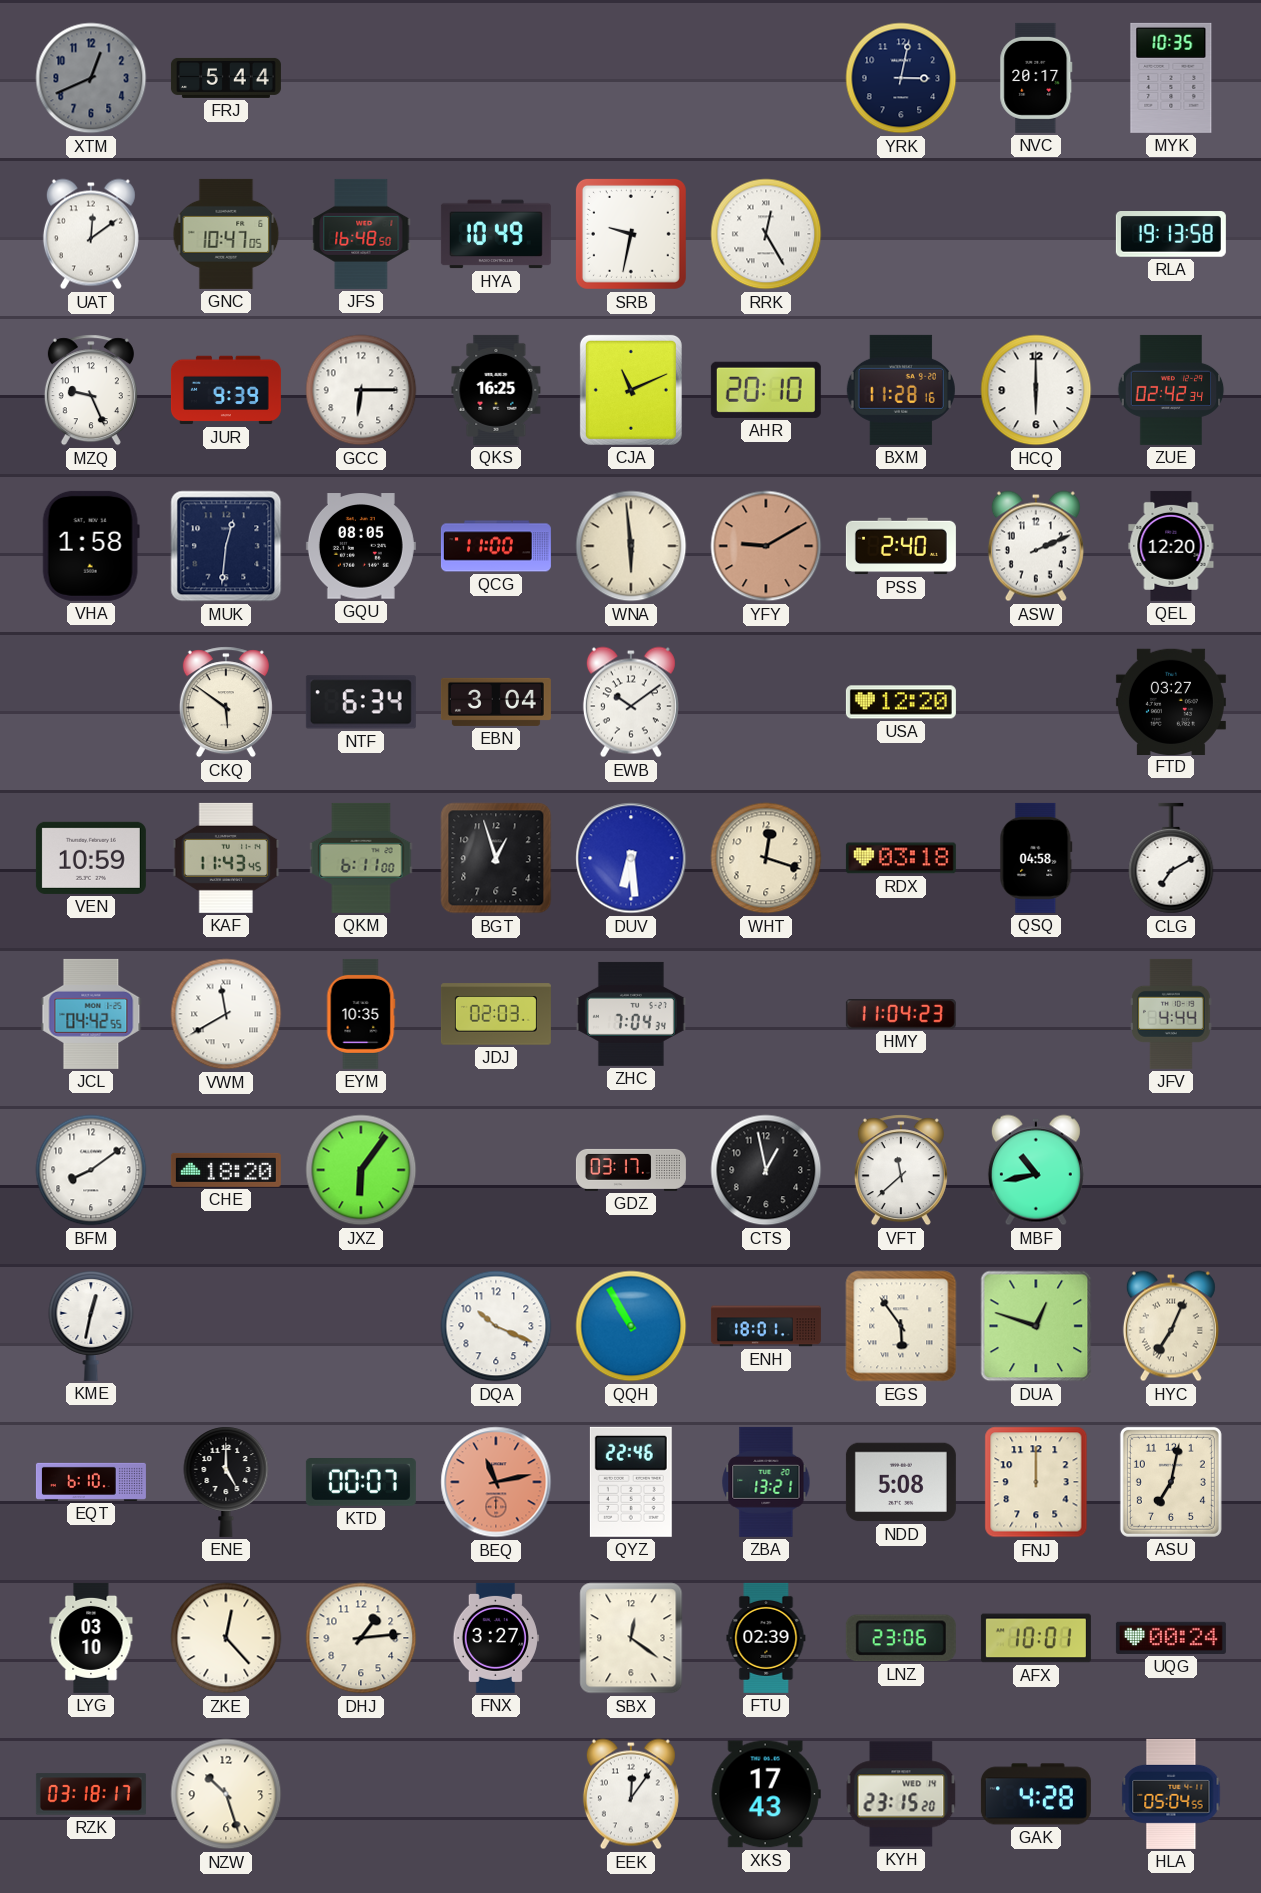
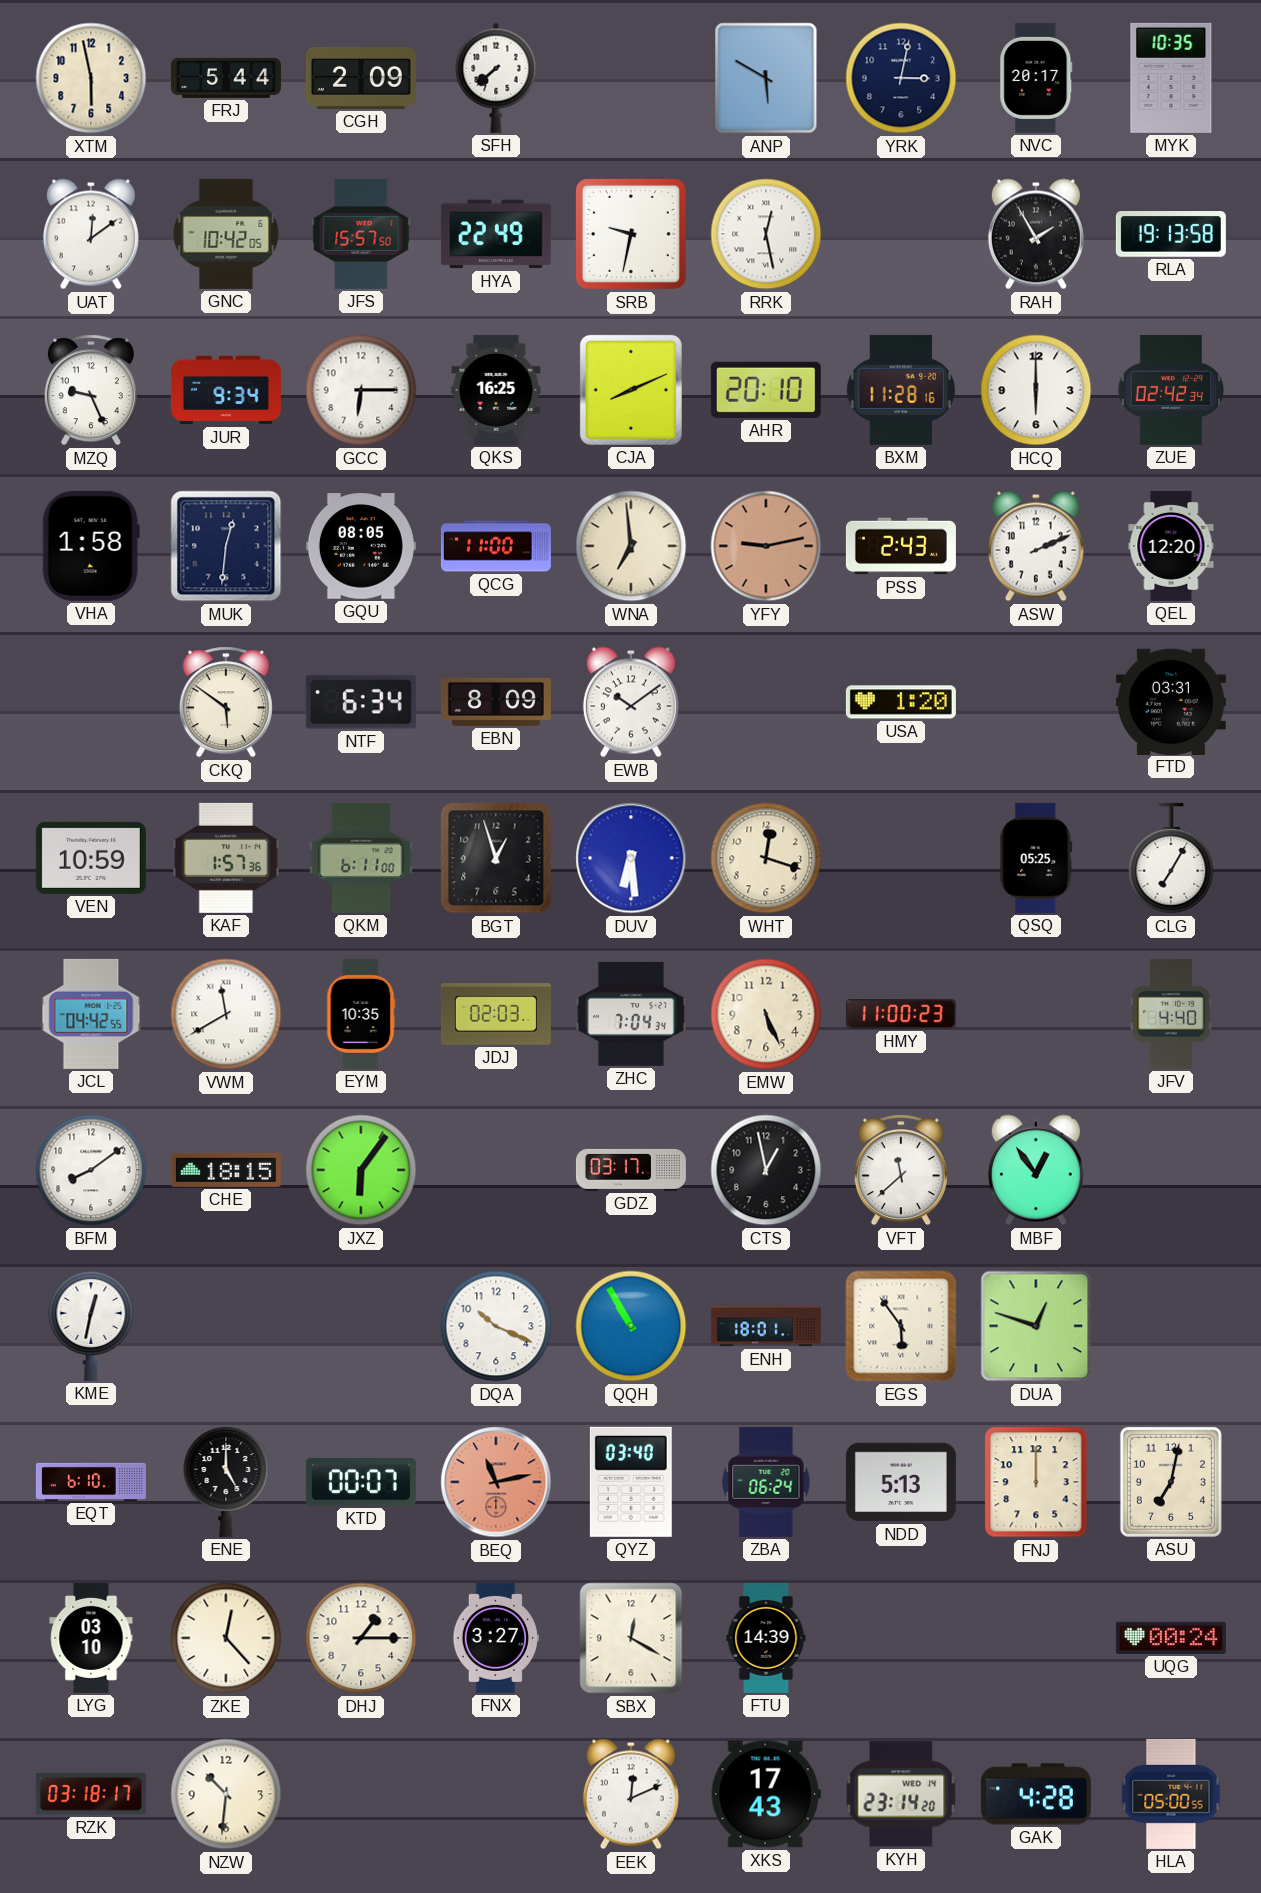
XTM: 12:41 -> 5:58 (91, 78)
XTM dial: grey -> cream (91, 78)
CGH: none -> 2:09 (361, 78)
SFH: none -> 7:38 (496, 78)
ANP: none -> 5:50 (766, 78)
GNC: 10:47 -> 10:42 (226, 234)
JFS: 16:48 -> 15:57 (361, 234)
HYA: 10:49 -> 22:49 (496, 234)
RRK: 12:25 -> 12:28 (766, 234)
RAH: none -> 1:55 (1036, 234)
JUR: 9:39 -> 9:34 (226, 390)
CJA: 11:11 -> 8:11 (631, 390)
WNA: 5:59 -> 6:59 (631, 546)
YFY: 9:10 -> 9:13 (766, 546)
PSS: 2:40 -> 2:43 (901, 546)
EBN: 3:04 -> 8:09 (496, 702)
USA: 12:20 -> 1:20 (901, 702)
FTD: 03:27 -> 03:31 (1171, 701)
KAF: 11:43 -> 1:57 (226, 858)
RDX: 03:18 -> none (901, 858)
QSQ: 04:58 -> 05:25 (1036, 858)
CLG: 7:10 -> 7:05 (1171, 858)
EMW: none -> 5:26 (766, 1014)
HMY: 11:04 -> 11:00 (901, 1015)
JFV: 4:44 -> 4:40 (1172, 1014)
CHE: 18:20 -> 18:15 (226, 1170)
MBF: 10:43 -> 12:54 (1036, 1170)
HYC: 7:04 -> none (1171, 1326)
QYZ: 22:46 -> 03:40 (631, 1482)
ZBA: 13:21 -> 06:24 (766, 1482)
NDD: 5:08 -> 5:13 (901, 1482)
DHJ: 1:14 -> 1:15 (361, 1638)
SBX: 12:21 -> 12:20 (631, 1638)
FTU: 02:39 -> 14:39 (766, 1638)
LNZ: 23:06 -> none (901, 1638)
AFX: 10:01 -> none (1036, 1638)
NZW: 10:27 -> 10:31 (226, 1794)
EEK: 12:06 -> 12:11 (631, 1794)
KYH: 23:15 -> 23:14 (901, 1794)
HLA: 05:04 -> 05:00 (1171, 1794)
